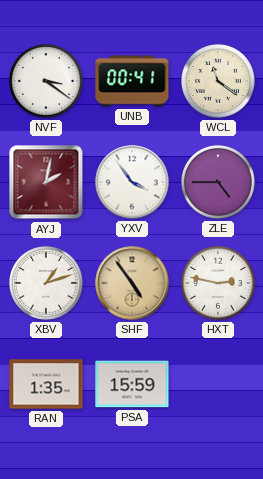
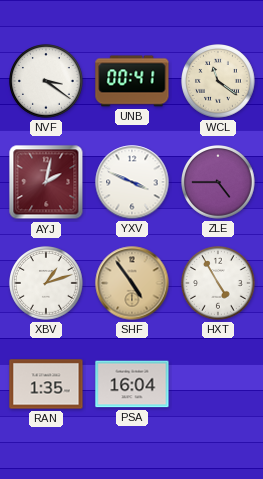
YXV: 3:54 -> 3:49 (132, 182)
HXT: 2:47 -> 4:55 (219, 284)
PSA: 15:59 -> 16:04 (132, 384)
